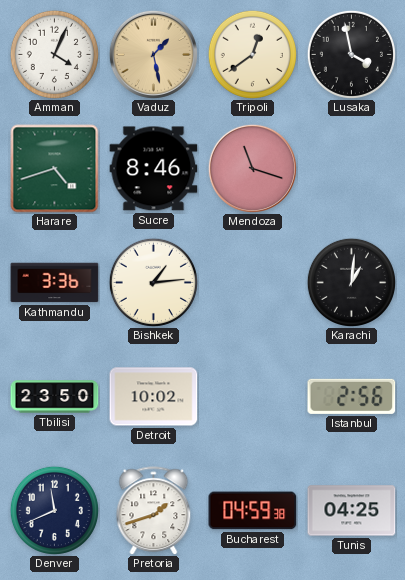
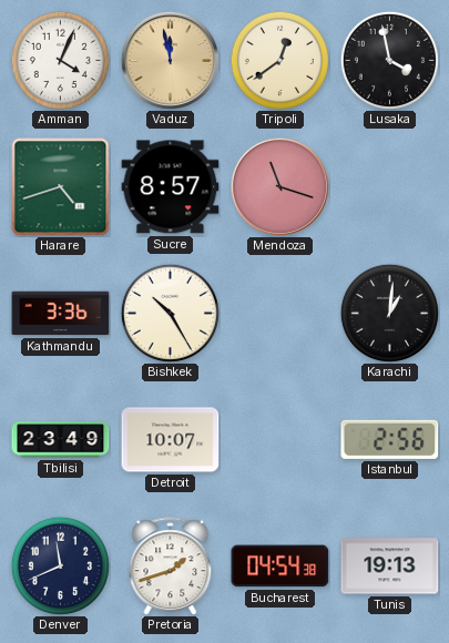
Vaduz: 1:28 -> 11:58 (170, 60)
Sucre: 8:46 -> 8:57 (171, 187)
Bishkek: 1:14 -> 10:25 (170, 313)
Tbilisi: 23:50 -> 23:49 (61, 440)
Detroit: 10:02 -> 10:07 (171, 440)
Bucharest: 04:59 -> 04:54 (280, 567)
Tunis: 04:25 -> 19:13 (390, 567)
